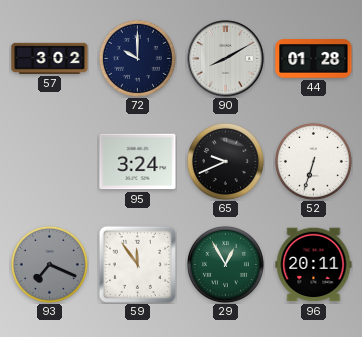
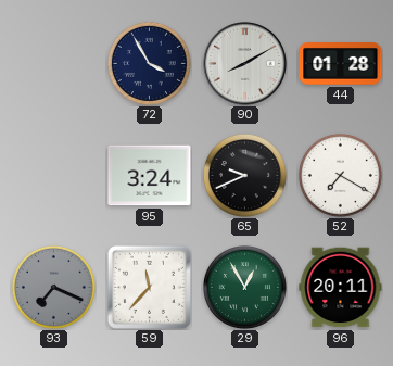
57: 3:02 -> none (50, 58)
72: 10:00 -> 3:55 (149, 63)
52: 6:33 -> 7:20 (340, 175)
59: 11:54 -> 11:37 (149, 287)
